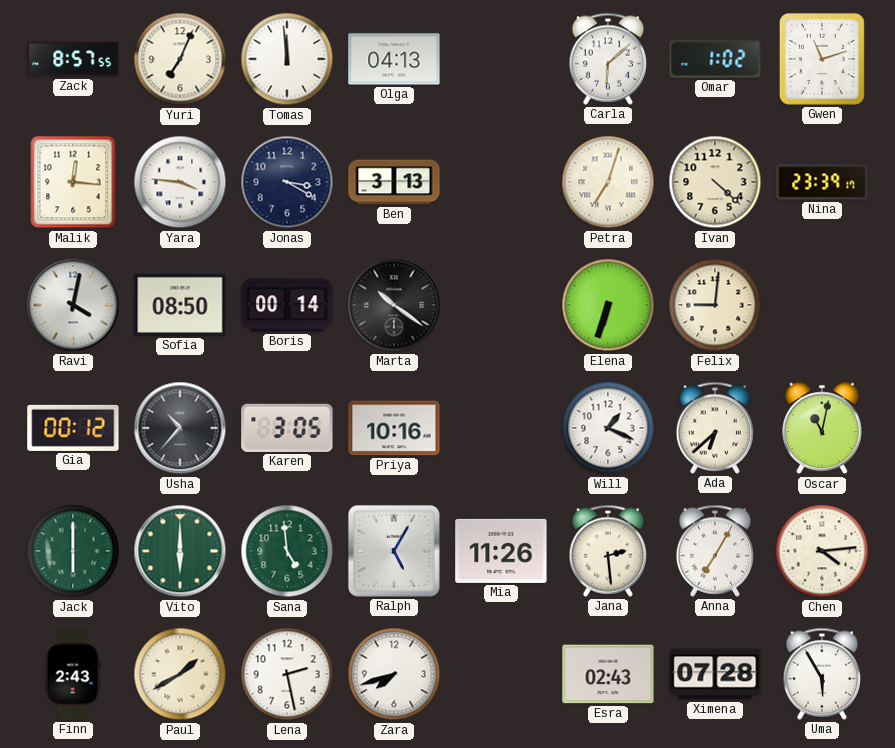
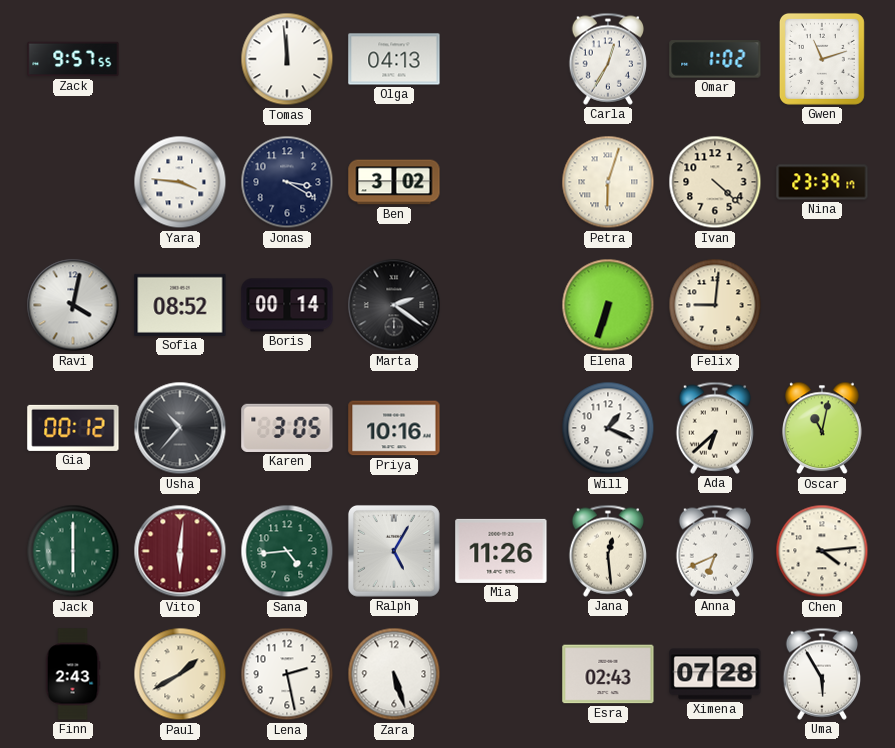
Zack: 8:57 -> 9:57 (73, 59)
Yuri: 7:04 -> none (180, 59)
Carla: 6:08 -> 12:35 (607, 59)
Malik: 12:16 -> none (73, 182)
Ben: 3:13 -> 3:02 (394, 182)
Petra: 7:03 -> 6:03 (608, 182)
Sofia: 08:50 -> 08:52 (180, 305)
Marta: 10:21 -> 2:21 (394, 305)
Vito: 6:00 -> 6:01 (180, 551)
Vito dial: green -> burgundy (180, 551)
Sana: 4:59 -> 4:44 (287, 551)
Jana: 2:29 -> 12:29 (607, 551)
Anna: 7:05 -> 6:41 (714, 551)
Zara: 7:42 -> 5:27 (394, 674)
